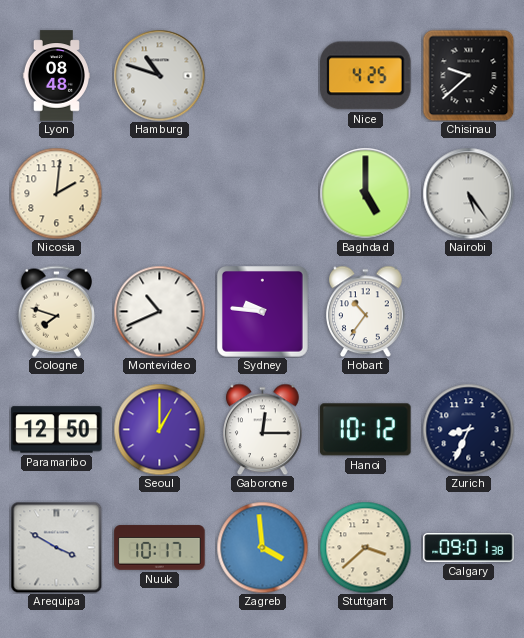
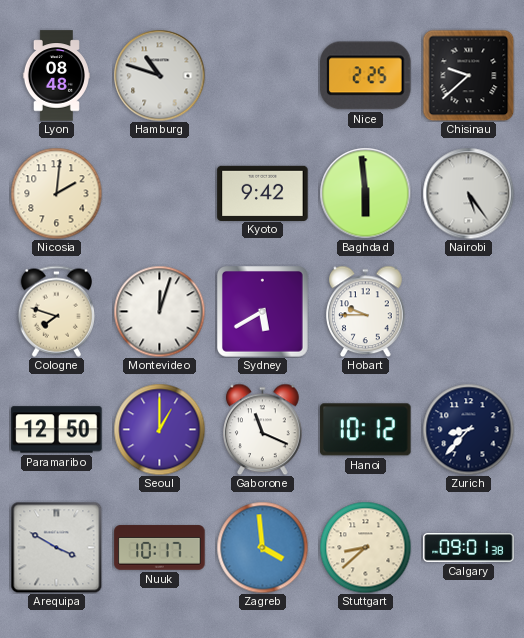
Nice: 4:25 -> 2:25 (366, 76)
Kyoto: none -> 9:42 (263, 193)
Baghdad: 5:00 -> 5:59 (365, 193)
Montevideo: 10:41 -> 12:03 (159, 311)
Sydney: 9:46 -> 5:40 (263, 312)
Hobart: 10:36 -> 9:45 (366, 311)
Gaborone: 12:15 -> 11:19 (263, 429)
Zurich: 8:34 -> 8:37 (468, 429)
Stuttgart: 3:38 -> 8:38 (365, 547)
